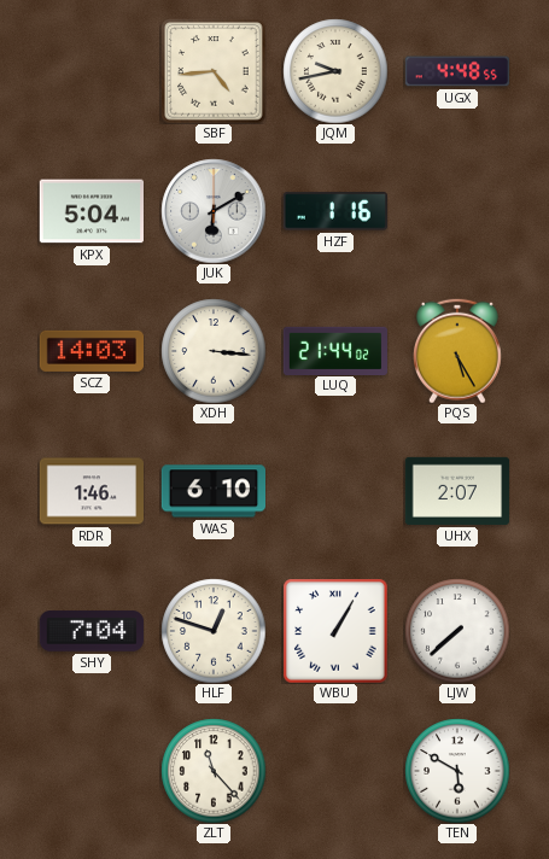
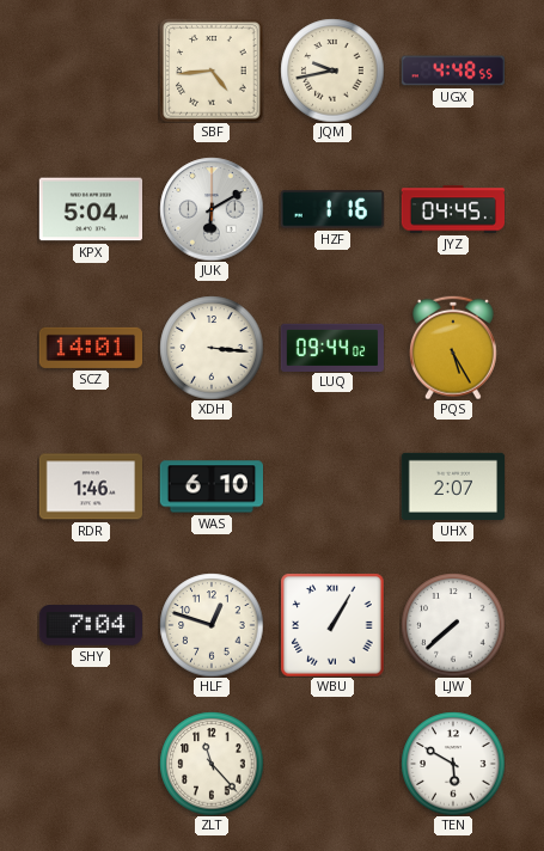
JYZ: none -> 04:45 (452, 209)
SCZ: 14:03 -> 14:01 (90, 348)
LUQ: 21:44 -> 09:44 (331, 347)
